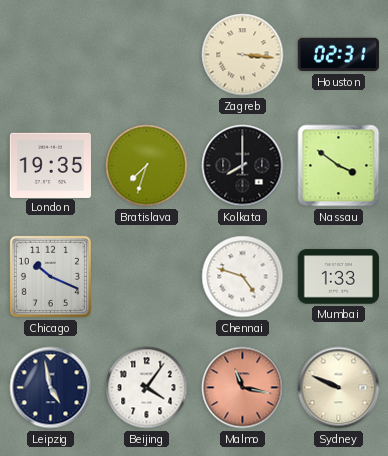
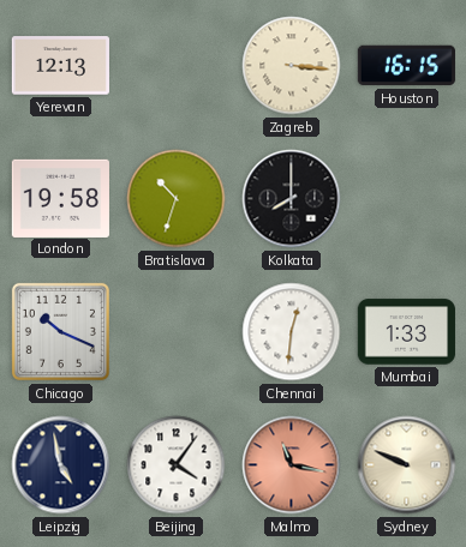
Yerevan: none -> 12:13 (60, 66)
Houston: 02:31 -> 16:15 (406, 66)
London: 19:35 -> 19:58 (60, 198)
Bratislava: 7:33 -> 10:33 (177, 199)
Nassau: 3:51 -> none (339, 166)
Chennai: 4:48 -> 12:31 (292, 332)
